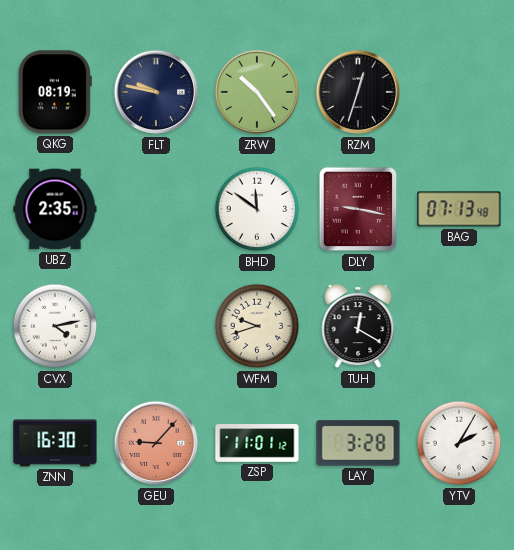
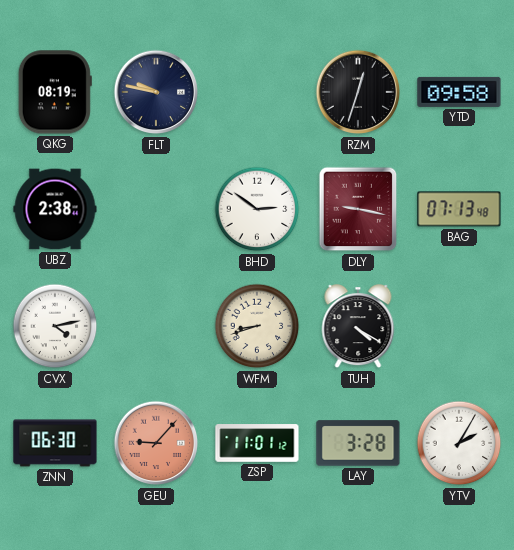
ZRW: 10:24 -> none (257, 92)
YTD: none -> 09:58 (459, 92)
UBZ: 2:35 -> 2:38 (55, 209)
BHD: 11:51 -> 2:51 (257, 209)
WFM: 9:42 -> 8:42 (257, 326)
TUH: 12:20 -> 4:20 (358, 327)
ZNN: 16:30 -> 06:30 (55, 443)
